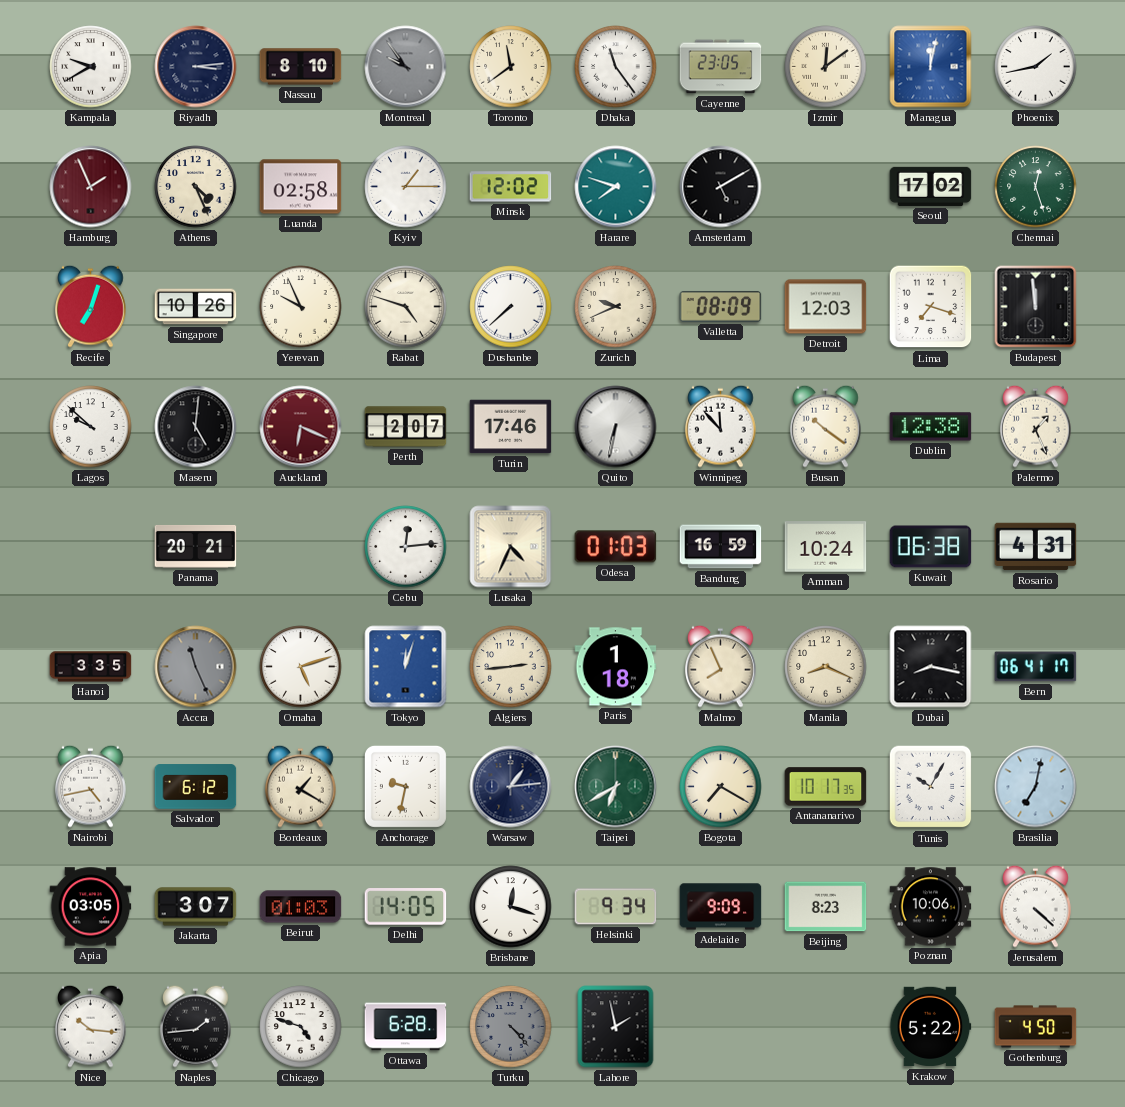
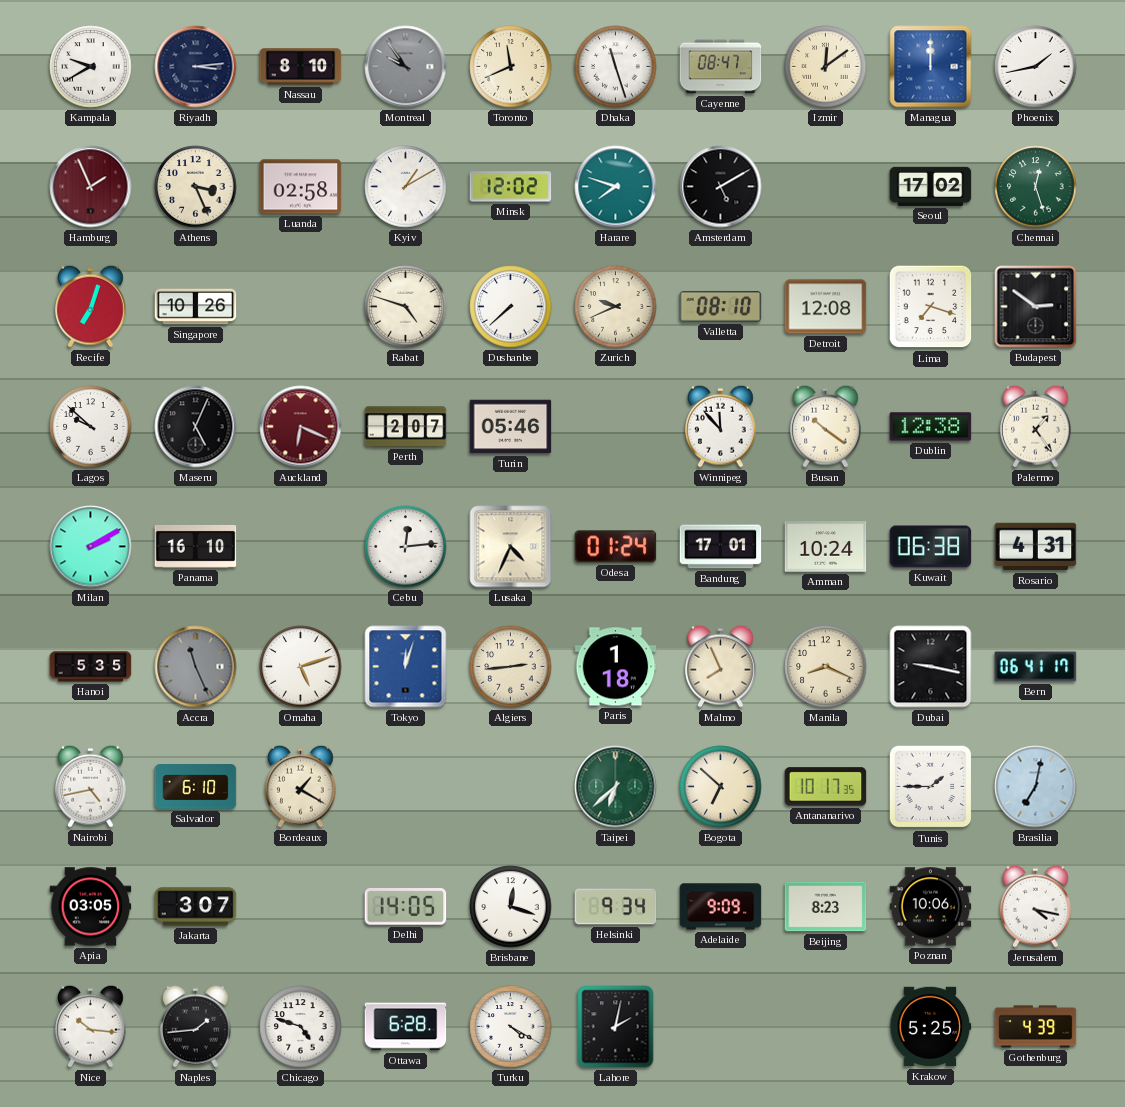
Toronto: 11:39 -> 11:41 (511, 67)
Dhaka: 11:24 -> 11:27 (616, 67)
Cayenne: 23:05 -> 08:47 (721, 67)
Managua: 12:02 -> 12:00 (931, 67)
Athens: 4:26 -> 3:26 (196, 187)
Kyiv: 1:15 -> 1:10 (406, 187)
Yerevan: 9:56 -> none (301, 307)
Valletta: 08:09 -> 08:10 (721, 306)
Detroit: 12:03 -> 12:08 (826, 307)
Budapest: 11:59 -> 2:51 (1036, 307)
Maseru: 5:01 -> 5:04 (196, 427)
Turin: 17:46 -> 05:46 (511, 427)
Quito: 6:32 -> none (616, 427)
Palermo: 1:26 -> 1:24 (1036, 426)
Milan: none -> 2:10 (91, 547)
Panama: 20:21 -> 16:10 (196, 546)
Odesa: 01:03 -> 01:24 (616, 547)
Bandung: 16:59 -> 17:01 (721, 547)
Hanoi: 3:35 -> 5:35 (91, 667)
Dubai: 8:17 -> 9:17 (931, 667)
Salvador: 6:12 -> 6:10 (196, 787)
Anchorage: 9:32 -> none (405, 786)
Warsaw: 1:14 -> none (511, 787)
Taipei: 6:40 -> 6:38 (616, 787)
Bogota: 7:20 -> 6:52 (721, 787)
Tunis: 10:05 -> 1:45 (931, 787)
Beirut: 01:03 -> none (301, 907)
Jerusalem: 4:22 -> 4:17 (1036, 906)
Turku: 4:23 -> 4:20 (511, 1027)
Turku dial: grey -> white (511, 1027)
Lahore: 1:58 -> 2:02 (616, 1027)
Krakow: 5:22 -> 5:25 (931, 1027)
Gothenburg: 4:50 -> 4:39 (1036, 1027)
